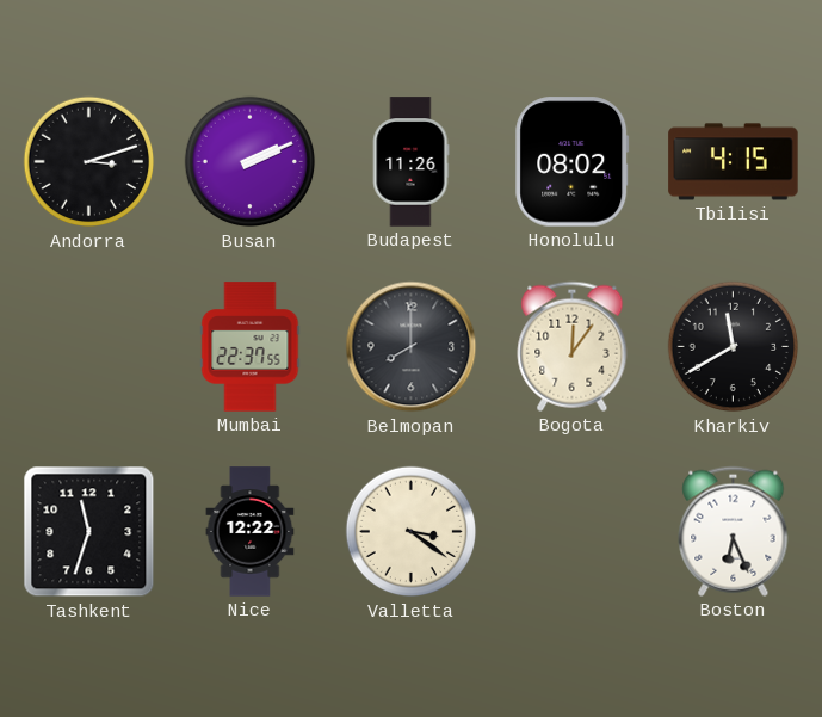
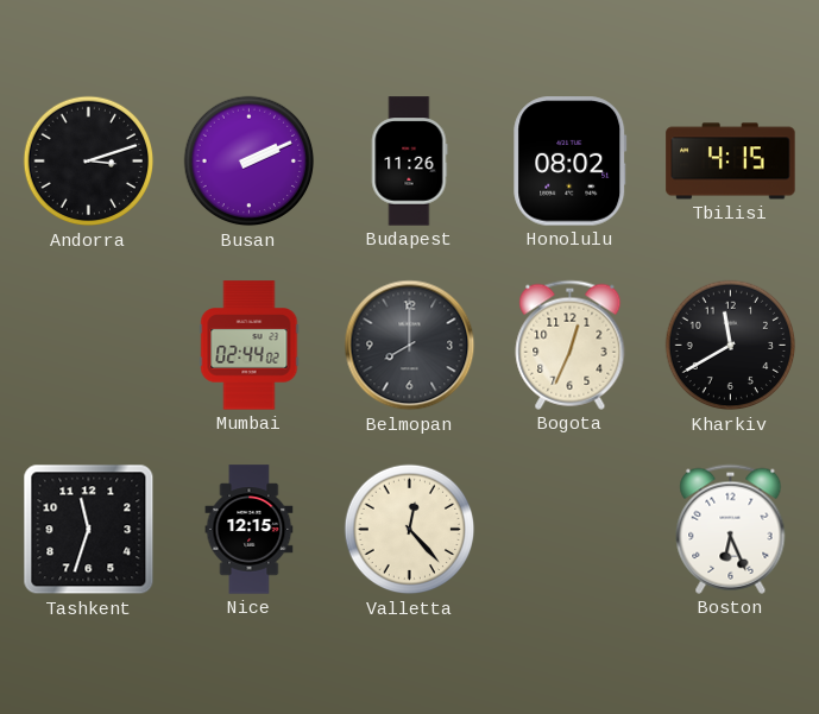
Mumbai: 22:37 -> 02:44 (250, 346)
Bogota: 12:06 -> 12:34 (571, 345)
Nice: 12:22 -> 12:15 (250, 530)
Valletta: 3:21 -> 12:23 (410, 530)
